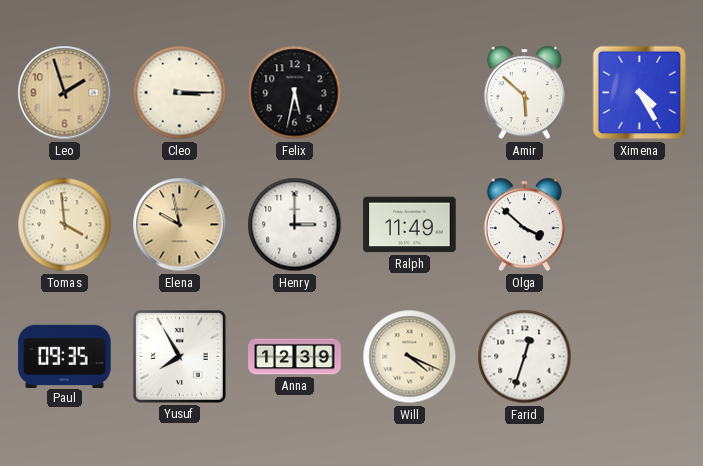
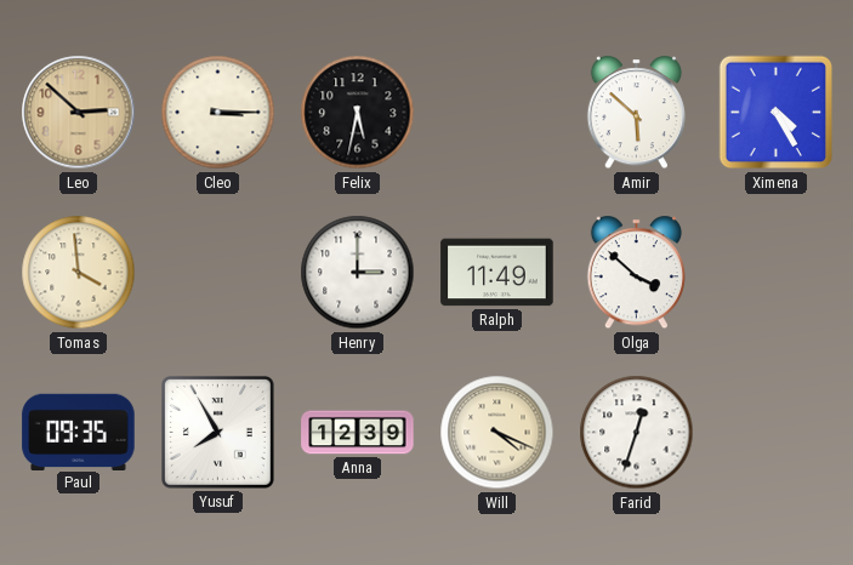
Leo: 1:57 -> 2:52 (79, 113)
Elena: 9:58 -> none (180, 225)
